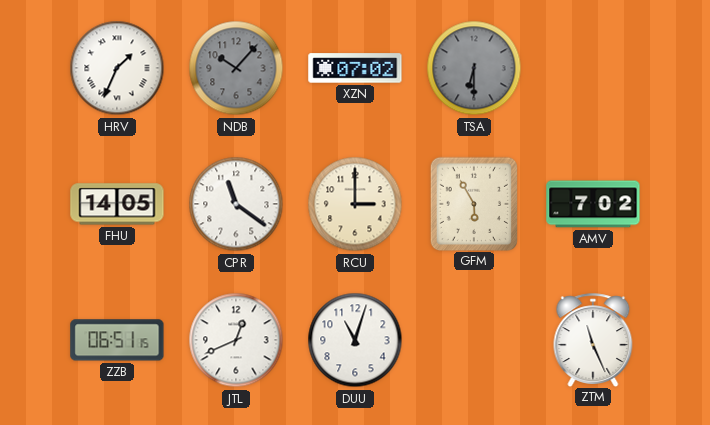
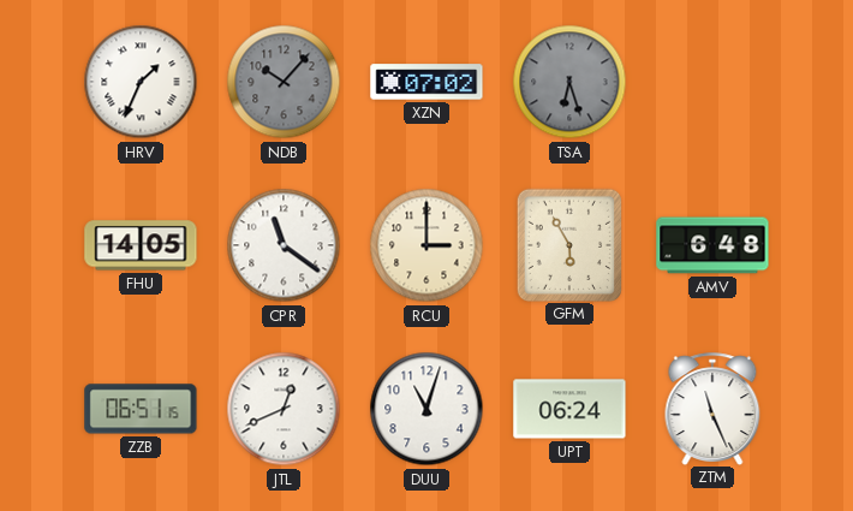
TSA: 6:30 -> 6:27 (569, 82)
AMV: 7:02 -> 6:48 (712, 245)
UPT: none -> 06:24 (569, 409)
